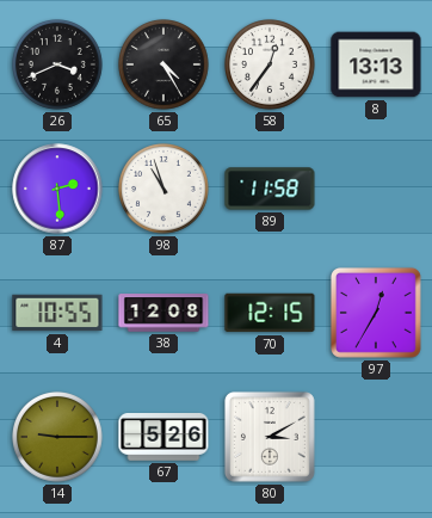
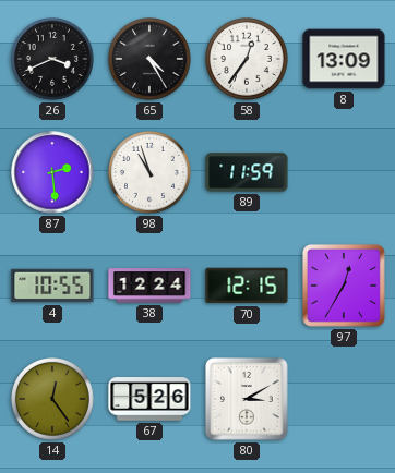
8: 13:13 -> 13:09 (344, 59)
89: 11:58 -> 11:59 (247, 172)
38: 12:08 -> 12:24 (149, 286)
14: 9:15 -> 12:24 (53, 400)
